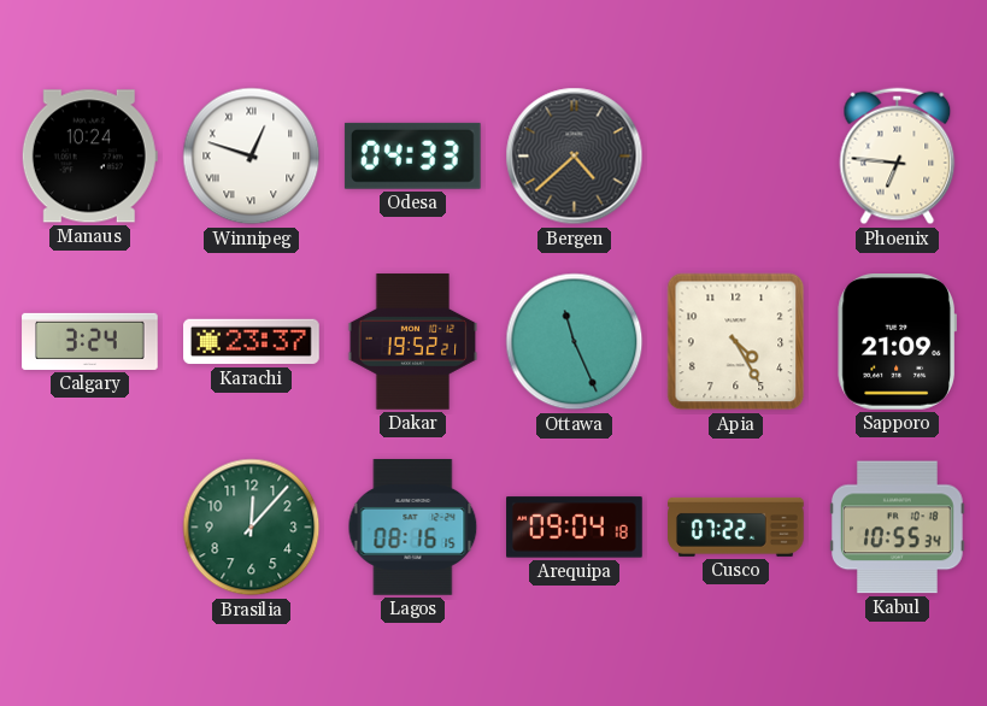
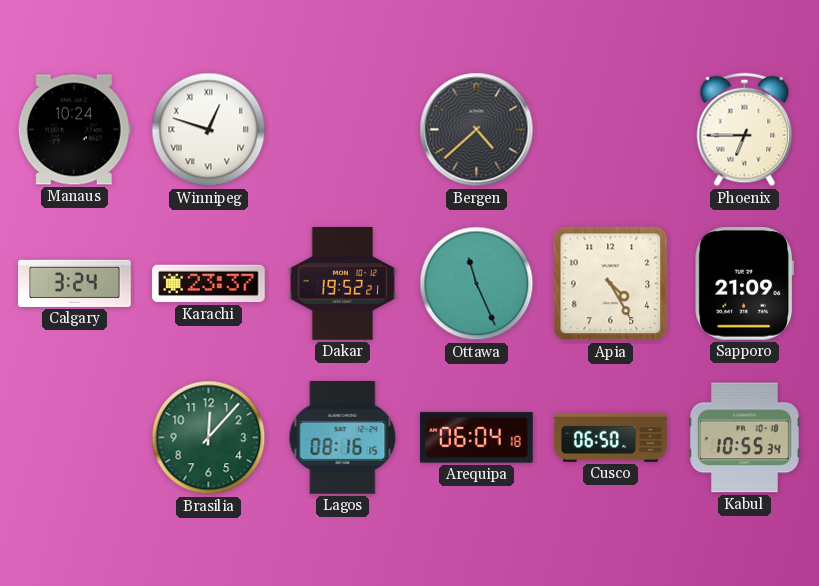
Odesa: 04:33 -> none (412, 155)
Phoenix: 6:46 -> 6:45 (745, 130)
Arequipa: 09:04 -> 06:04 (477, 438)
Cusco: 07:22 -> 06:50 (611, 437)
